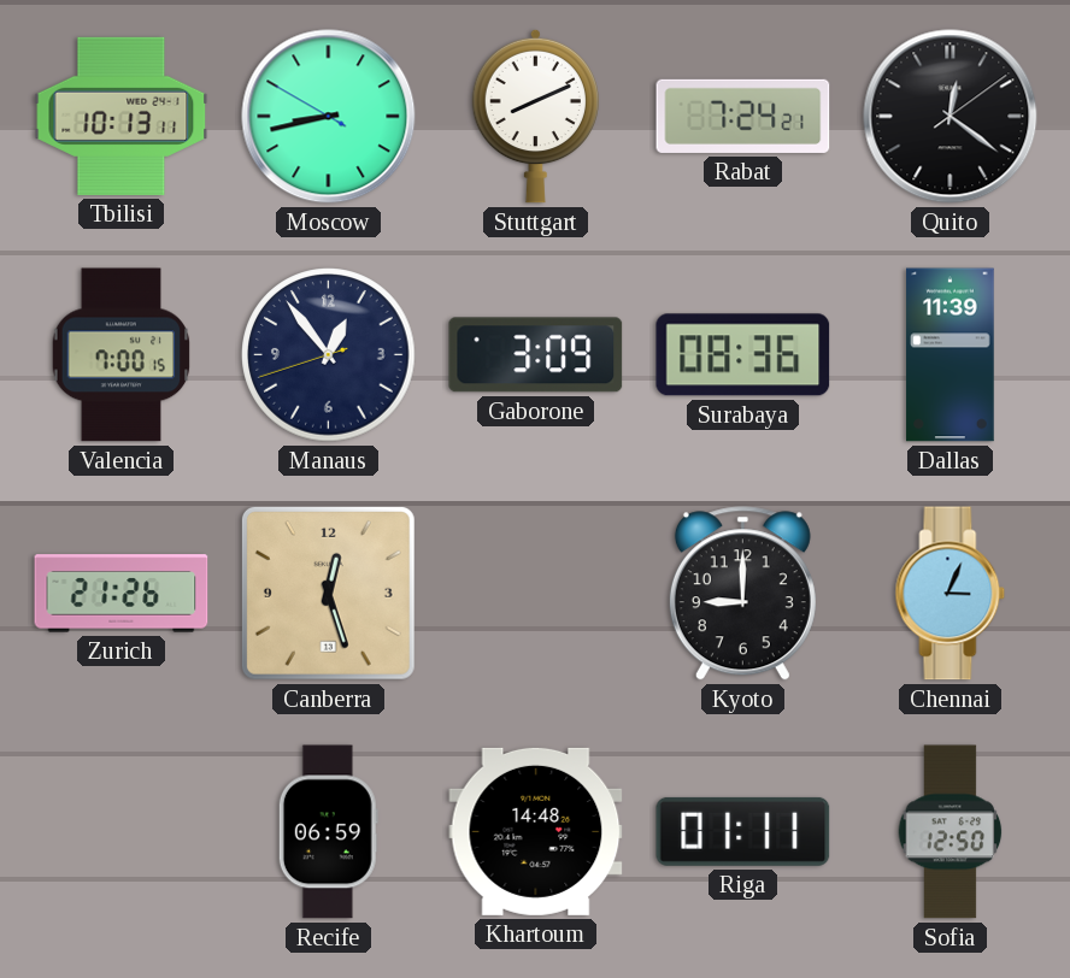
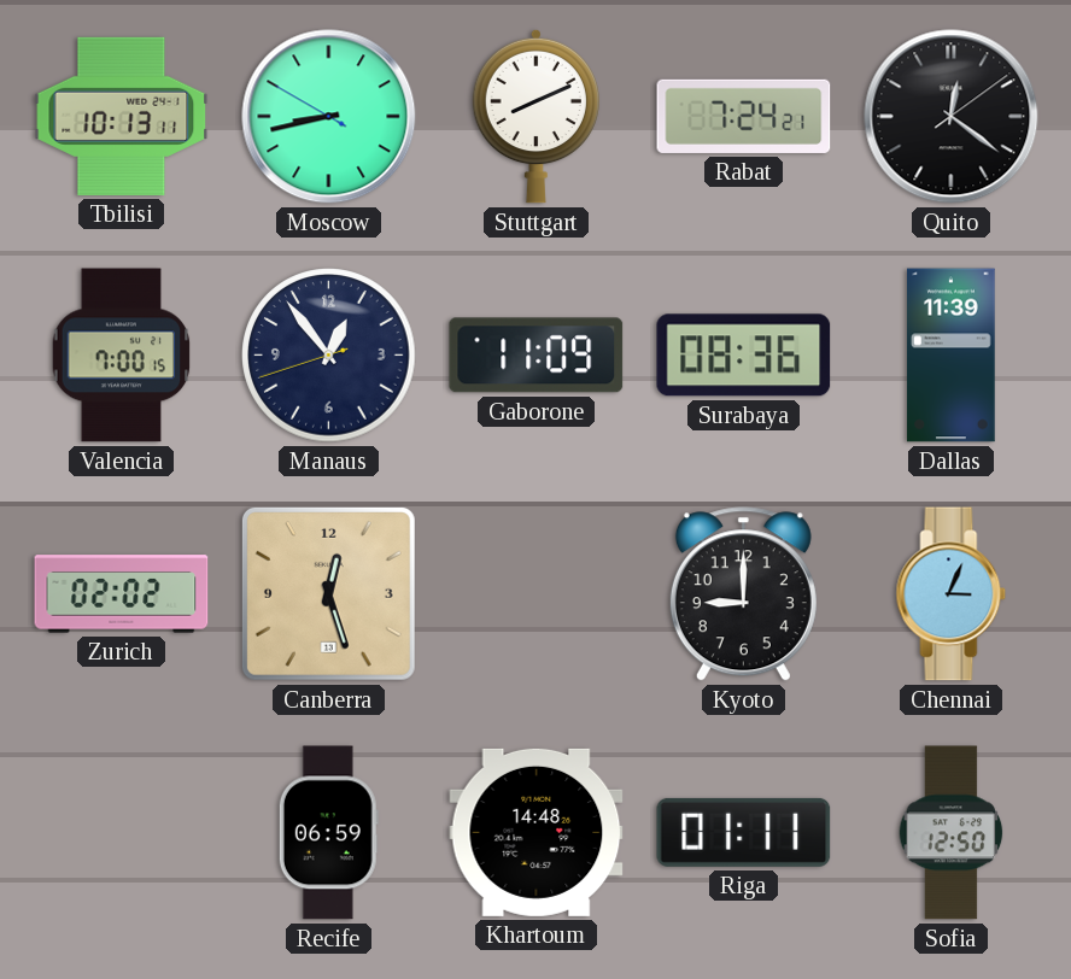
Gaborone: 3:09 -> 11:09 (537, 356)
Zurich: 21:26 -> 02:02 (122, 594)
